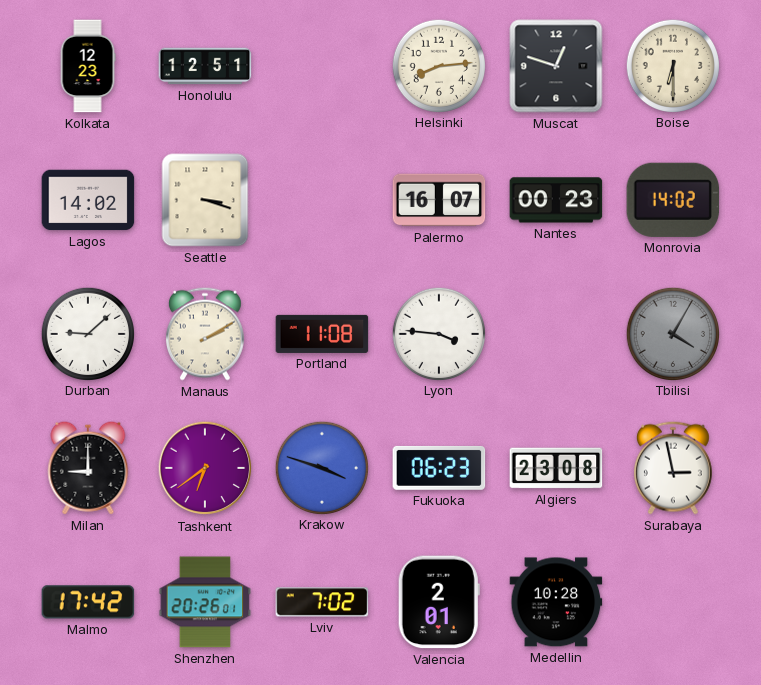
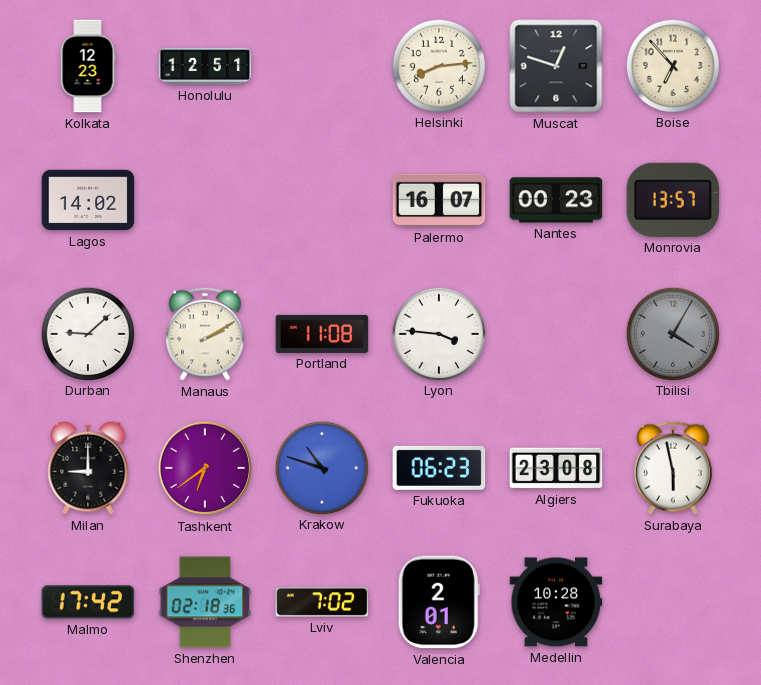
Boise: 6:30 -> 6:53 (672, 65)
Seattle: 3:18 -> none (205, 200)
Monrovia: 14:02 -> 13:57 (673, 200)
Krakow: 3:48 -> 10:48 (321, 467)
Surabaya: 2:58 -> 5:58 (673, 468)
Shenzhen: 20:26 -> 02:18 (205, 602)
